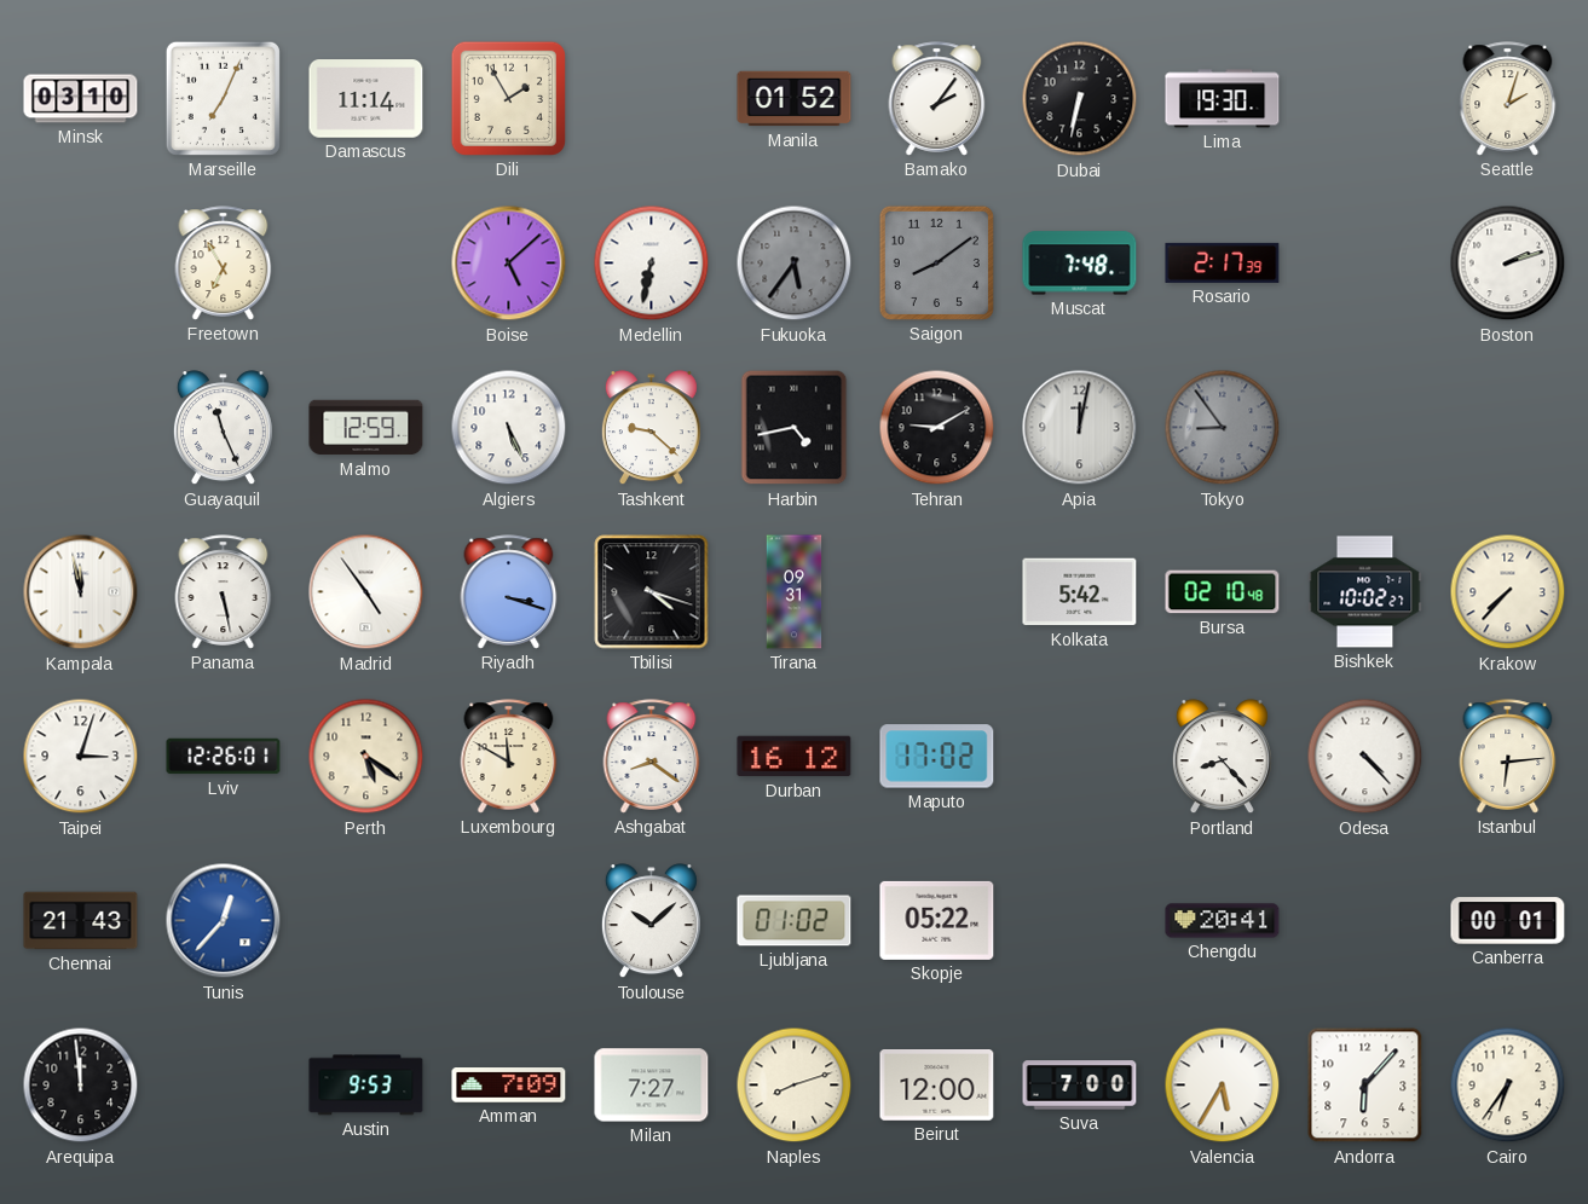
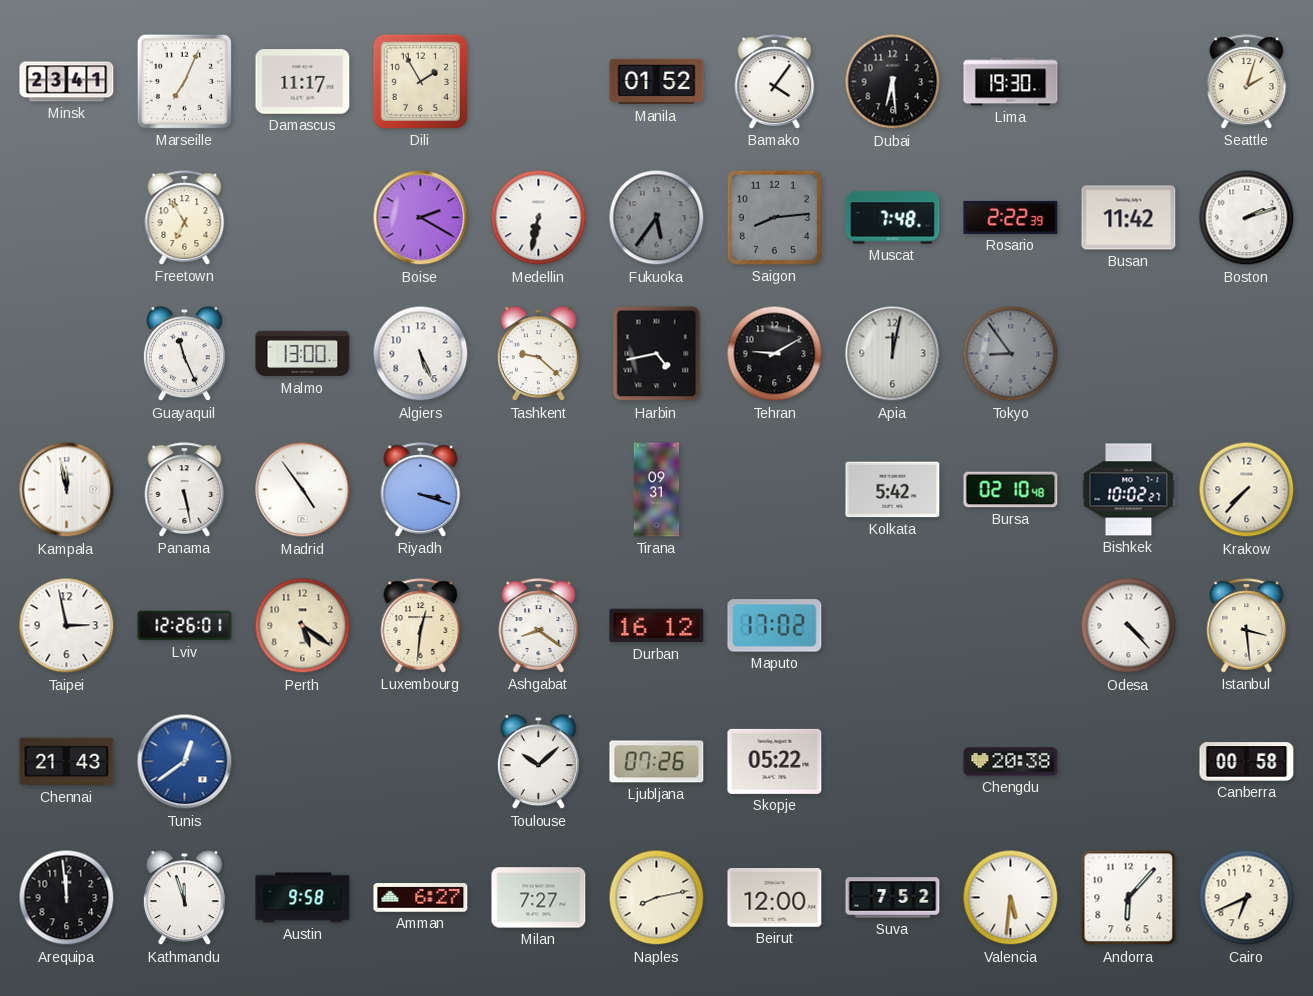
Minsk: 03:10 -> 23:41 (67, 82)
Damascus: 11:14 -> 11:17 (303, 82)
Bamako: 2:06 -> 4:06 (775, 82)
Dubai: 6:32 -> 6:29 (893, 82)
Boise: 5:08 -> 2:20 (421, 218)
Saigon: 8:09 -> 8:14 (774, 217)
Rosario: 2:17 -> 2:22 (1011, 217)
Busan: none -> 11:42 (1129, 218)
Malmo: 12:59 -> 13:00 (303, 354)
Tbilisi: 4:18 -> none (652, 592)
Taipei: 3:03 -> 2:58 (67, 626)
Luxembourg: 11:50 -> 12:31 (421, 626)
Portland: 8:23 -> none (1222, 757)
Istanbul: 6:14 -> 3:29 (1247, 626)
Tunis: 12:37 -> 12:39 (185, 762)
Ljubljana: 01:02 -> 07:26 (657, 762)
Chengdu: 20:41 -> 20:38 (1011, 762)
Canberra: 00:01 -> 00:58 (1247, 762)
Kathmandu: none -> 11:57 (184, 898)
Austin: 9:53 -> 9:58 (303, 898)
Amman: 7:09 -> 6:27 (421, 898)
Naples: 8:12 -> 8:13 (657, 898)
Suva: 7:00 -> 7:52 (893, 898)
Valencia: 5:35 -> 5:31 (1011, 898)
Cairo: 6:36 -> 6:41 (1247, 898)
